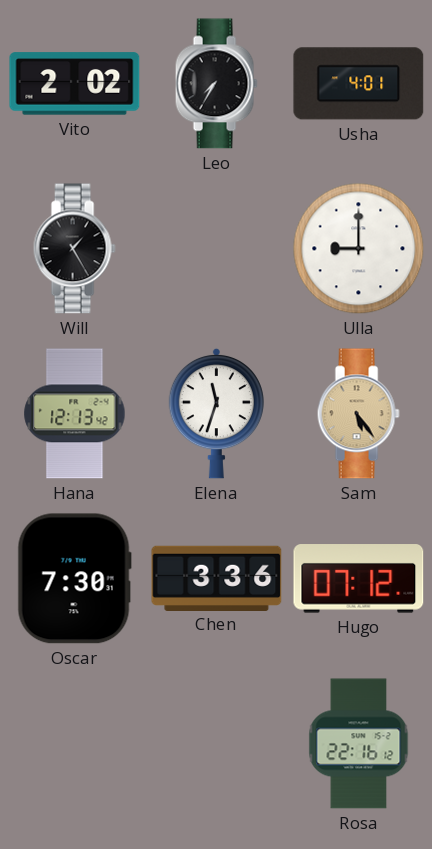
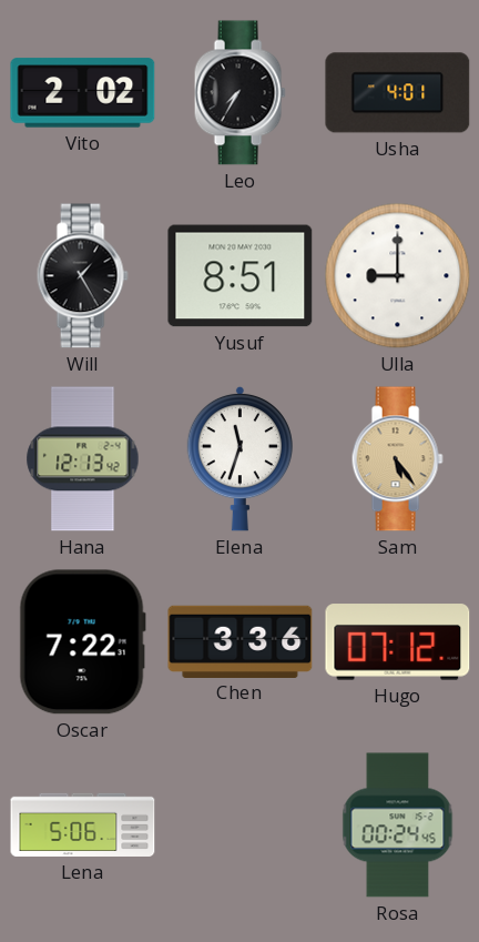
Yusuf: none -> 8:51 (241, 276)
Oscar: 7:30 -> 7:22 (82, 642)
Lena: none -> 5:06 (83, 824)
Rosa: 22:16 -> 00:24 (398, 825)
